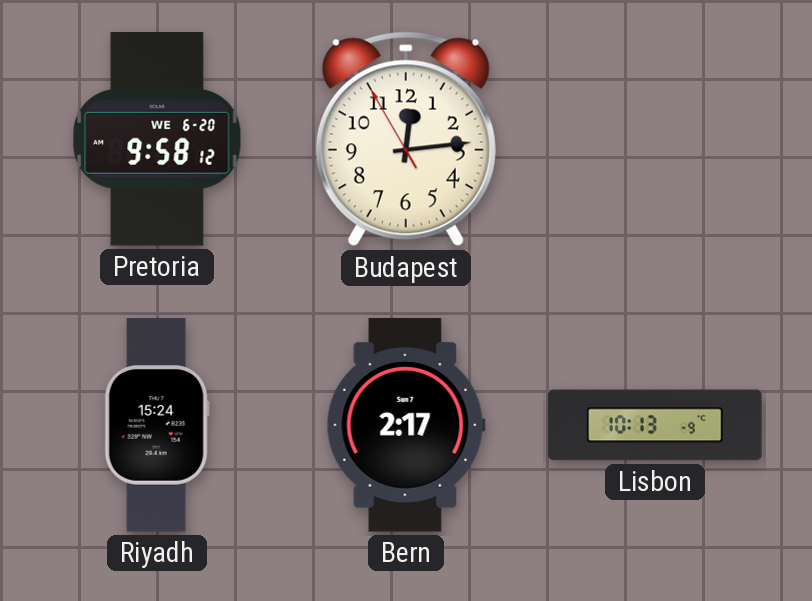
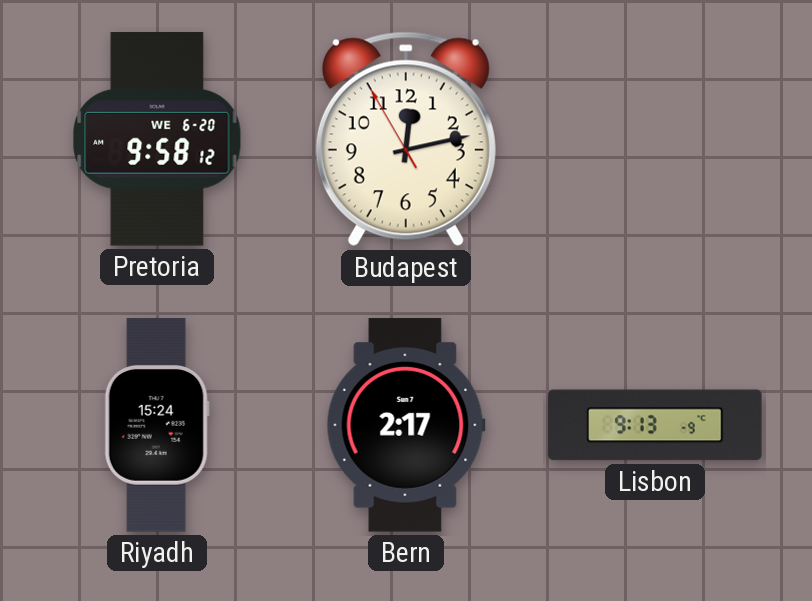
Budapest: 12:13 -> 12:12 (406, 139)
Lisbon: 10:13 -> 9:13 (655, 425)
